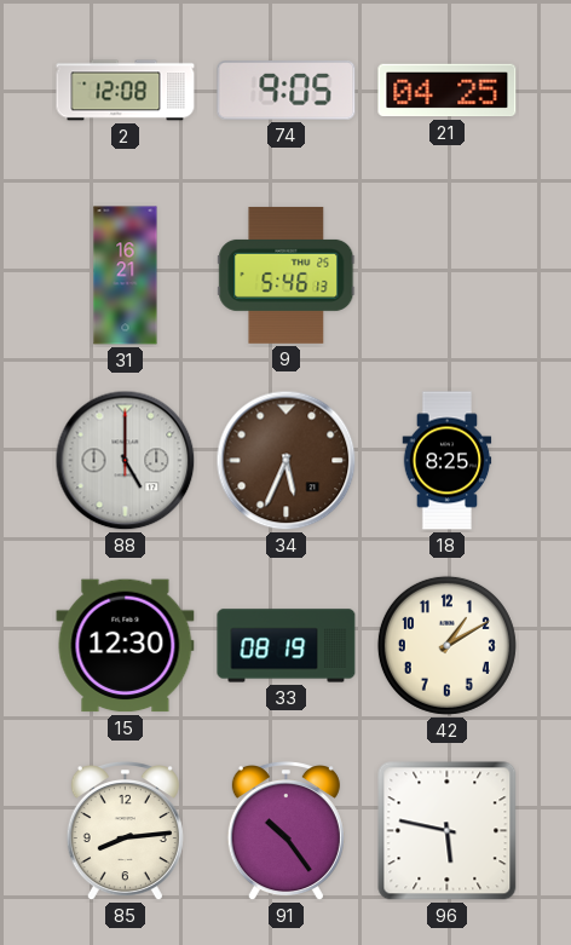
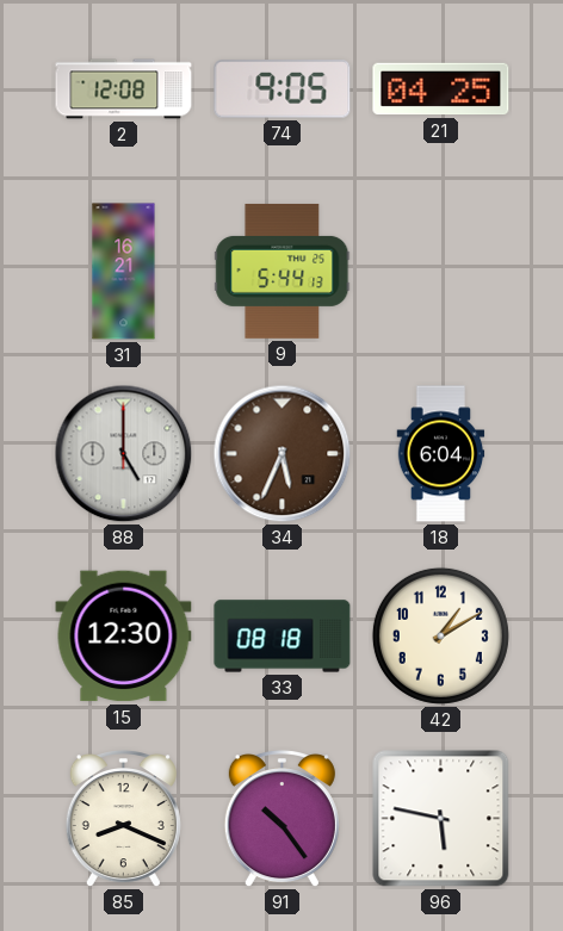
9: 5:46 -> 5:44 (283, 271)
18: 8:25 -> 6:04 (441, 454)
33: 08:19 -> 08:18 (283, 637)
85: 8:14 -> 8:19 (123, 819)
